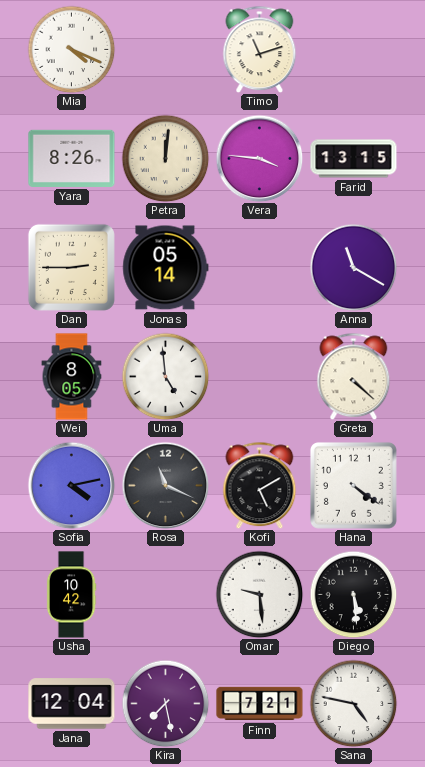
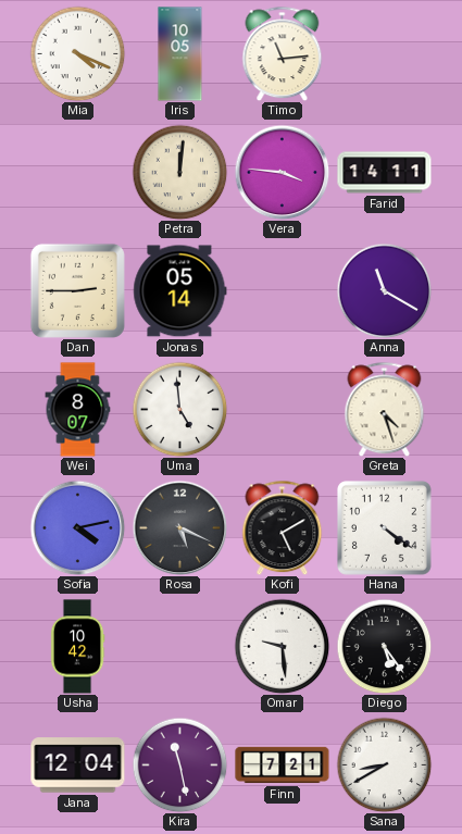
Iris: none -> 10:05 (180, 54)
Timo: 11:12 -> 11:14 (283, 53)
Yara: 8:26 -> none (72, 158)
Farid: 13:15 -> 14:11 (385, 173)
Wei: 8:05 -> 8:07 (78, 410)
Greta: 4:22 -> 4:27 (385, 409)
Rosa: 11:19 -> 5:19 (179, 527)
Diego: 5:29 -> 5:24 (384, 646)
Kira: 7:28 -> 11:28 (179, 764)
Sana: 4:47 -> 8:40 (384, 764)
